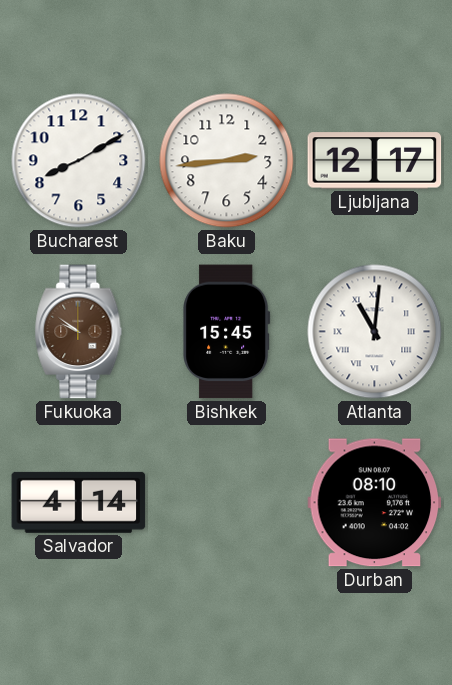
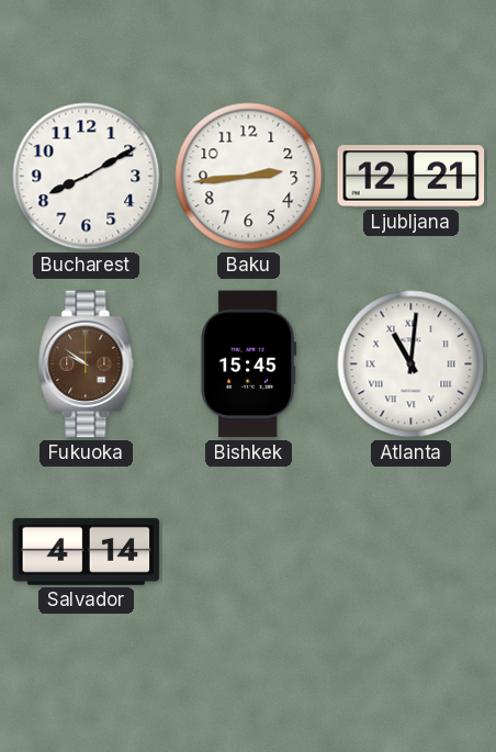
Ljubljana: 12:17 -> 12:21 (412, 177)
Durban: 08:10 -> none (375, 503)
